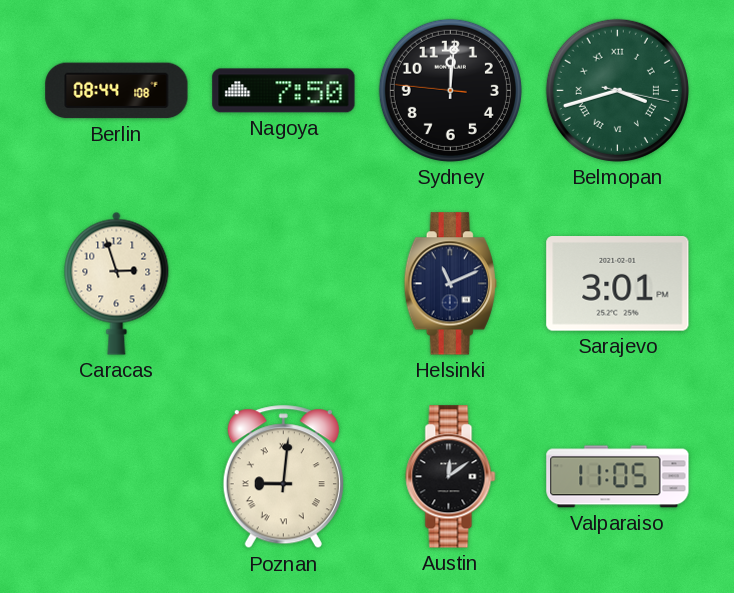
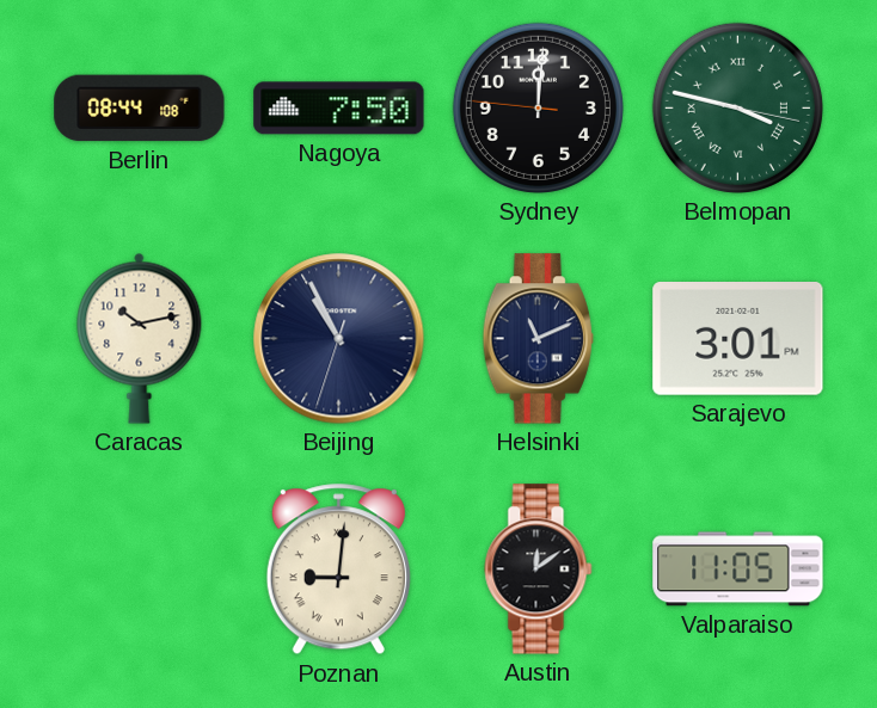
Belmopan: 3:42 -> 3:47 (737, 107)
Caracas: 2:57 -> 10:13 (140, 338)
Beijing: none -> 10:55 (339, 339)
